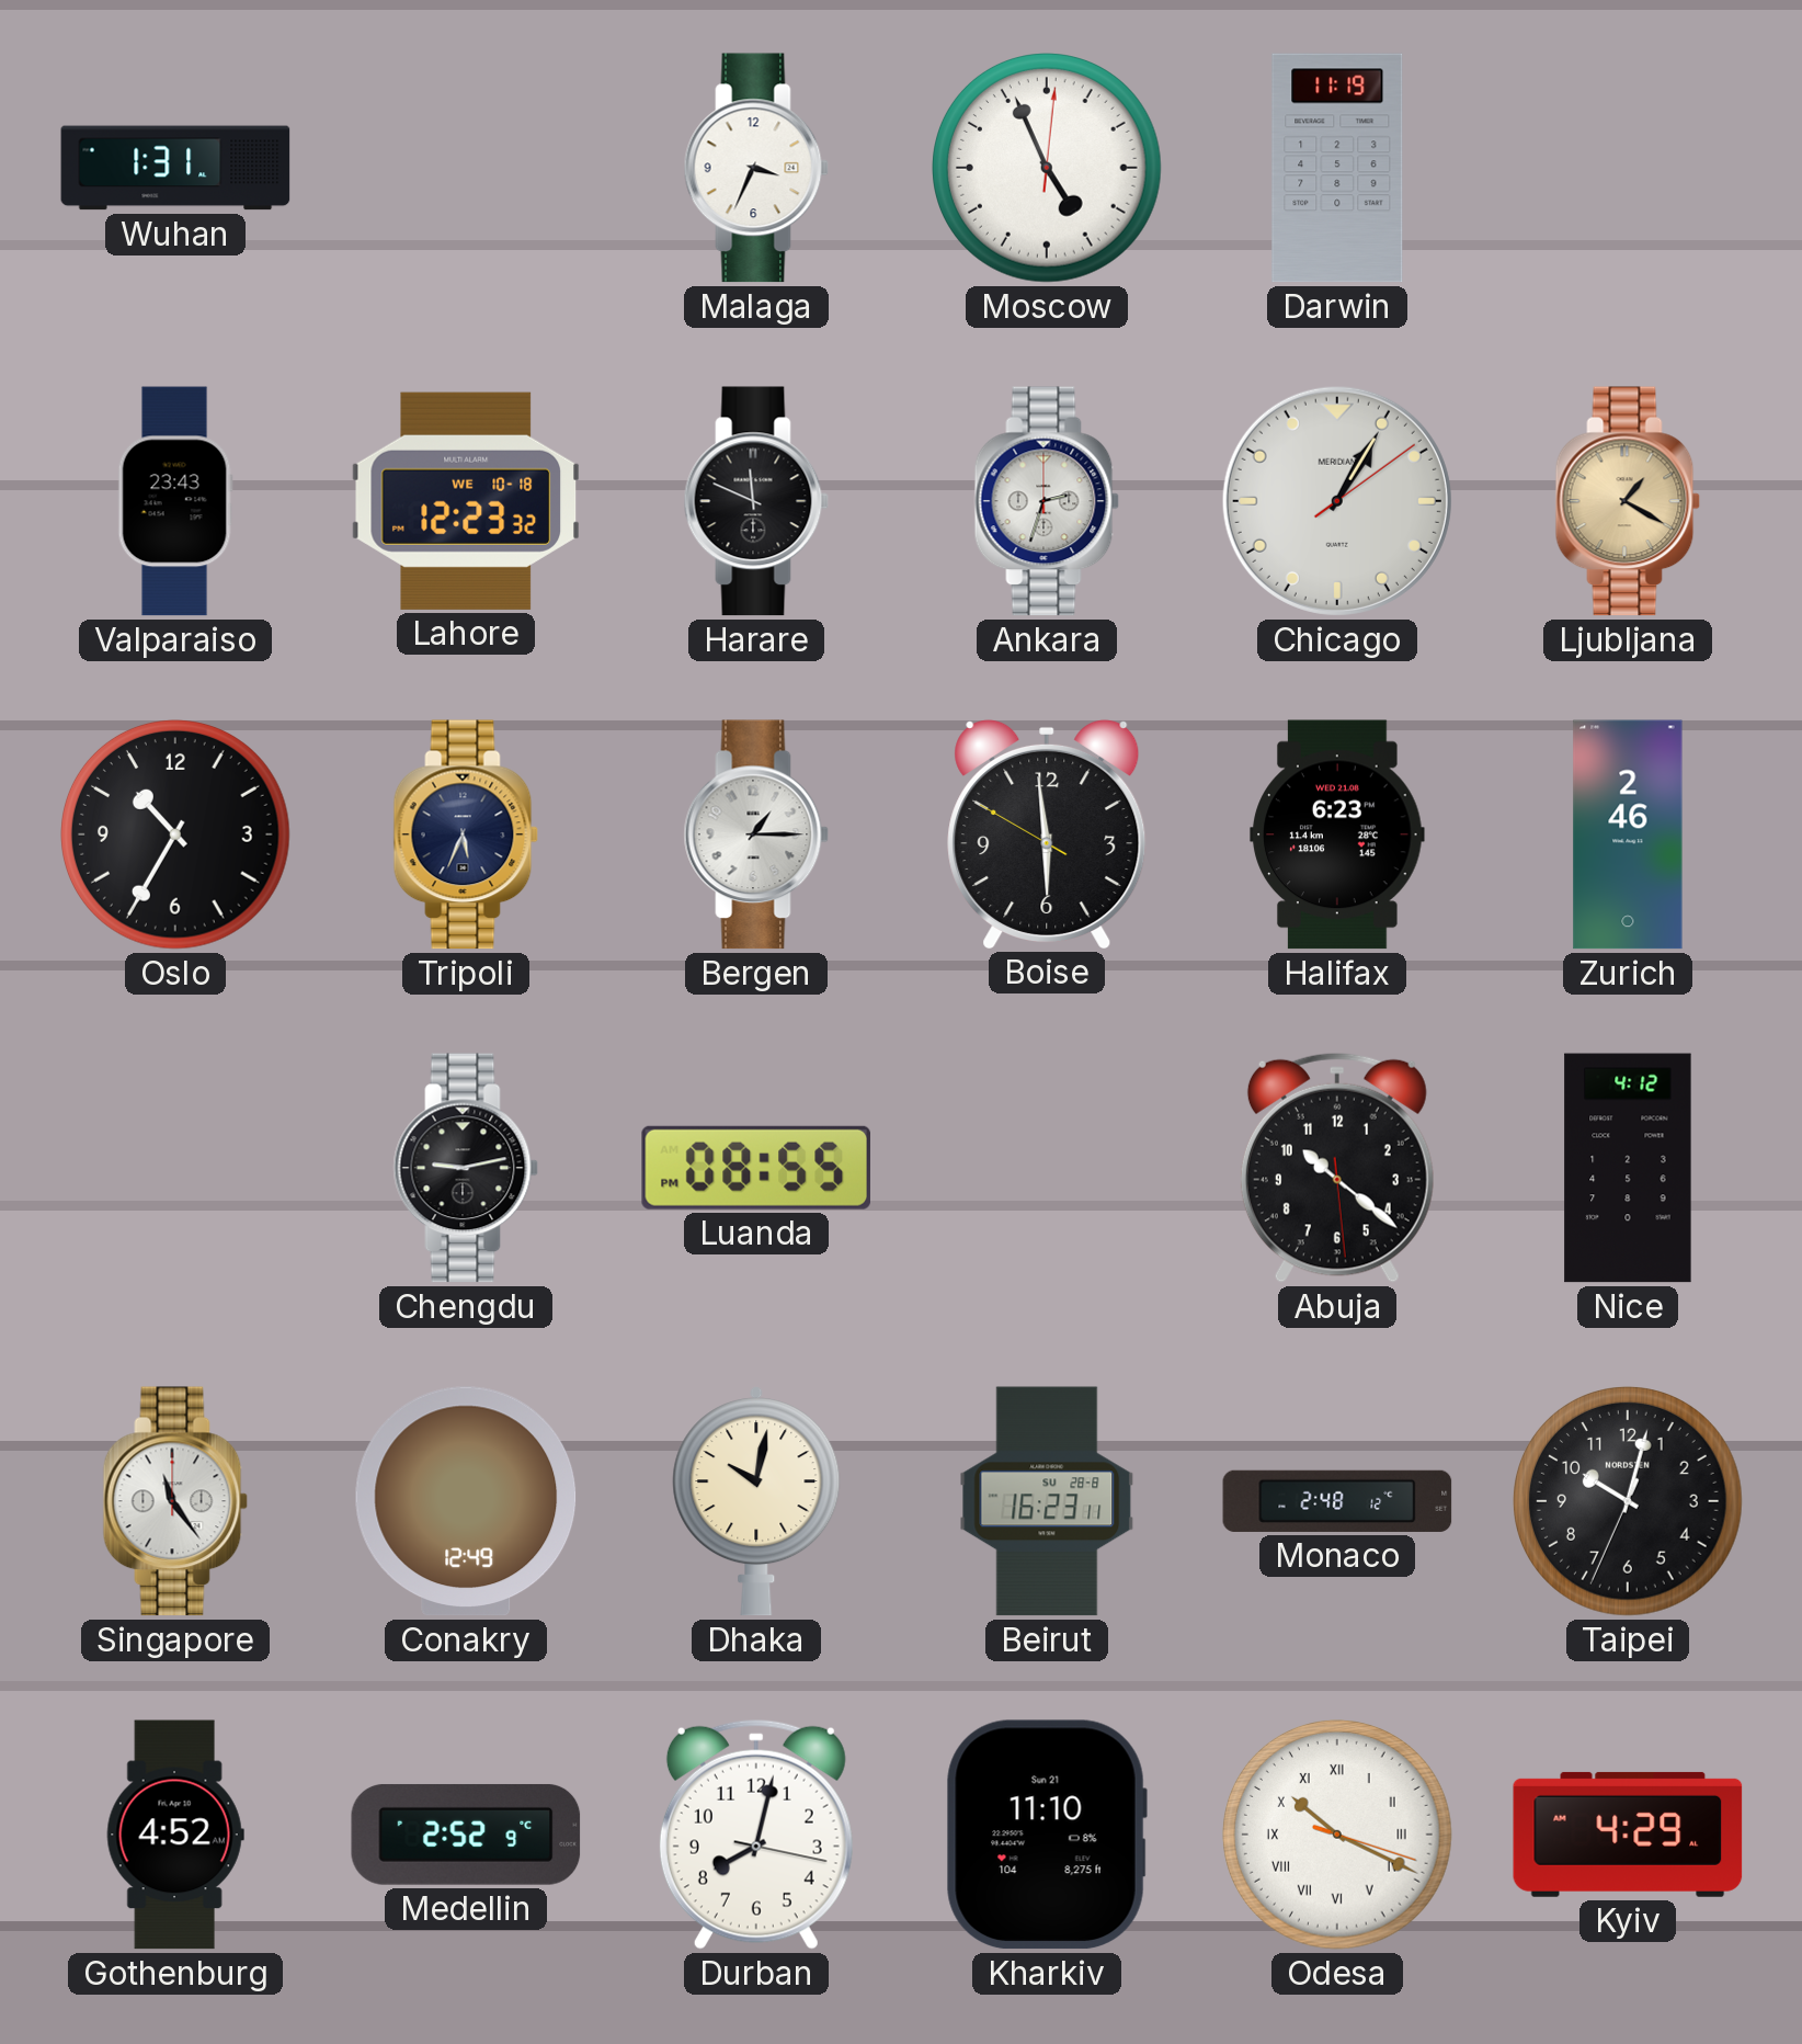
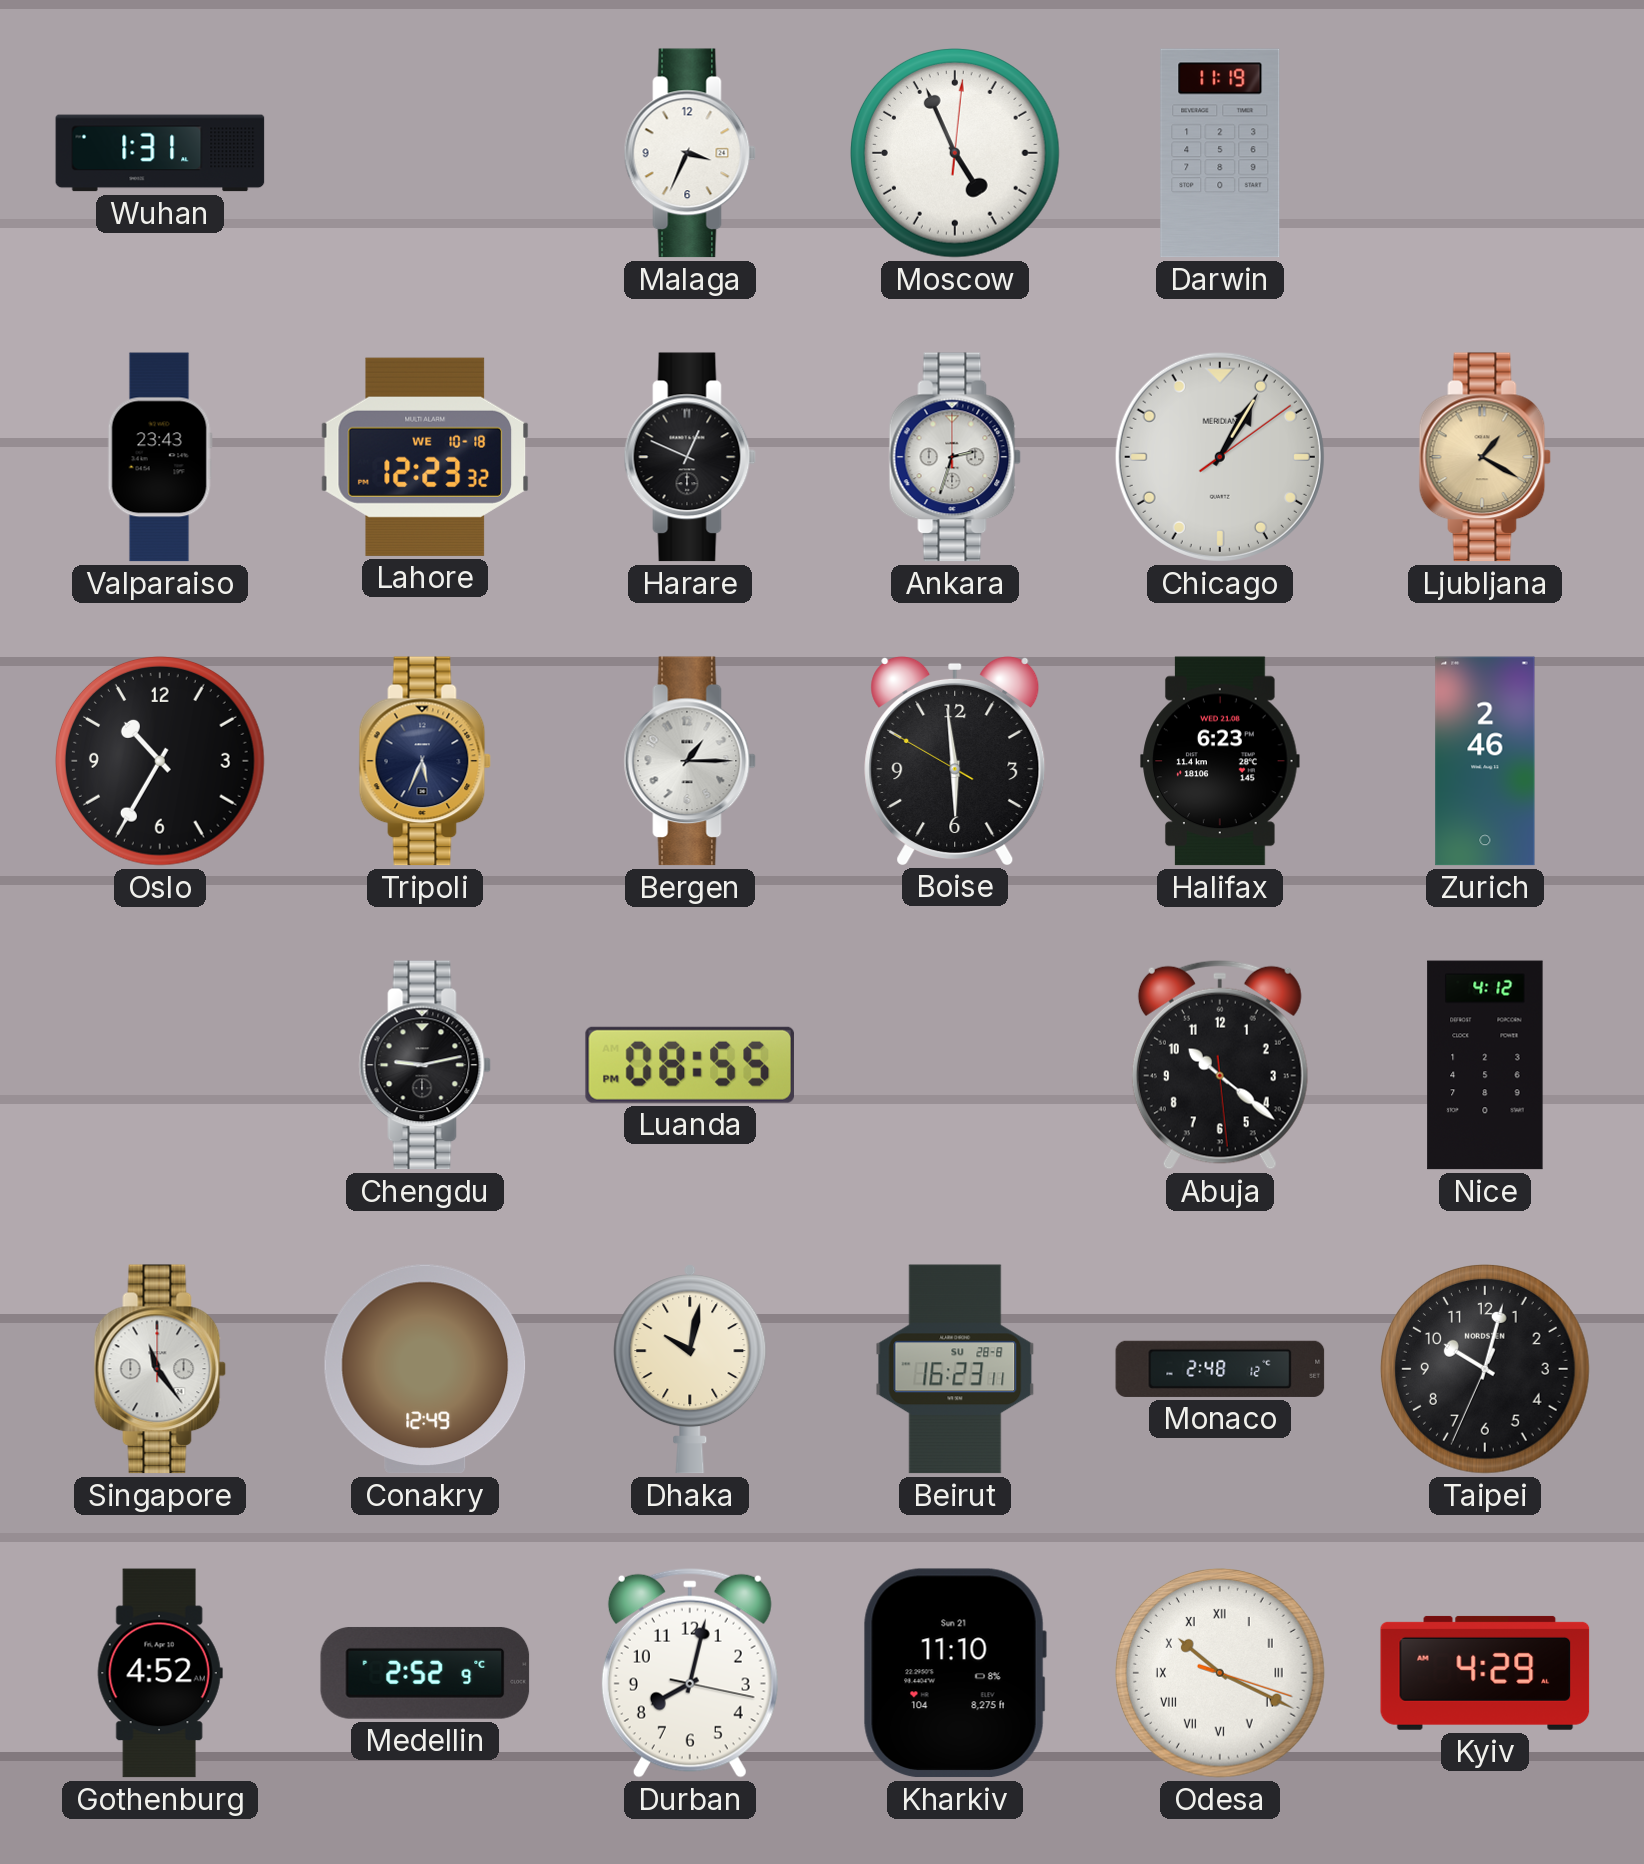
Harare: 11:49 -> 12:49 (690, 457)
